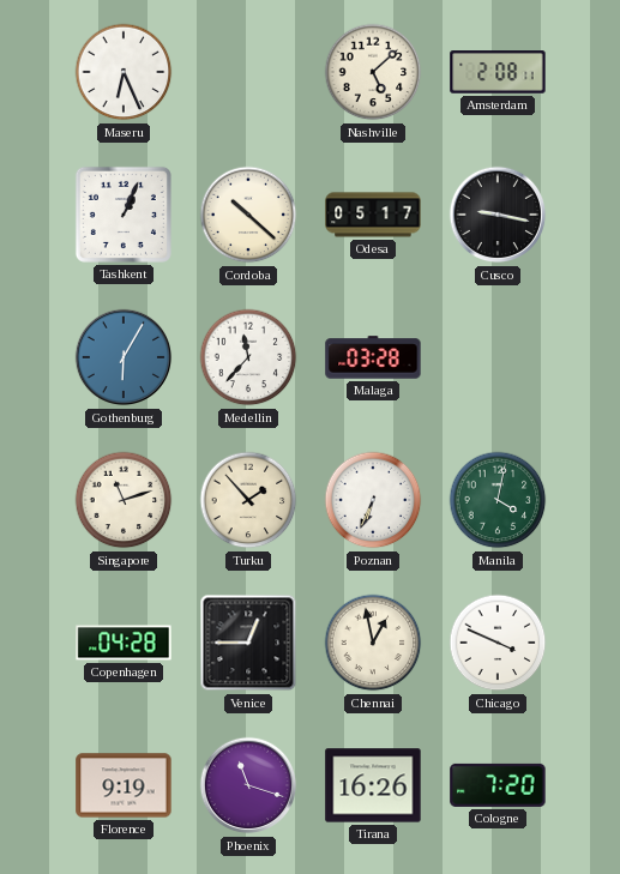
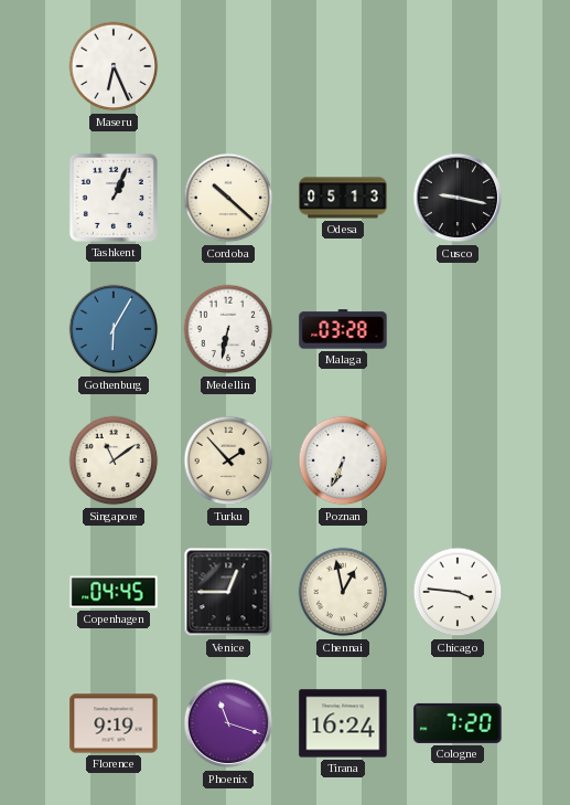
Nashville: 5:08 -> none (373, 72)
Amsterdam: 2:08 -> none (498, 72)
Odesa: 05:17 -> 05:13 (343, 198)
Medellin: 11:37 -> 6:32 (228, 329)
Singapore: 11:12 -> 11:09 (114, 460)
Manila: 4:02 -> none (498, 500)
Copenhagen: 04:28 -> 04:45 (114, 592)
Chicago: 3:49 -> 3:46 (458, 592)
Tirana: 16:26 -> 16:24 (343, 723)
